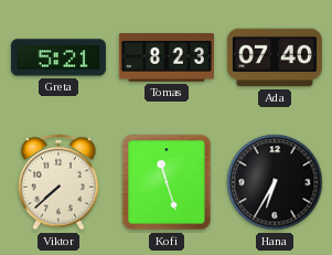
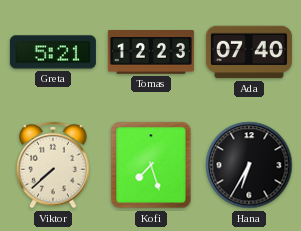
Tomas: 8:23 -> 12:23 (151, 52)
Kofi: 11:27 -> 7:27 (151, 165)
